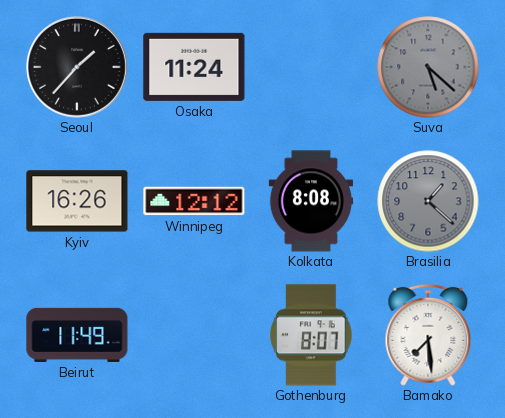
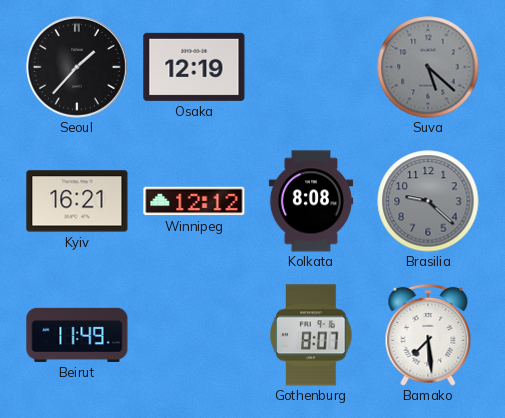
Osaka: 11:24 -> 12:19 (194, 67)
Kyiv: 16:26 -> 16:21 (77, 201)
Brasilia: 1:22 -> 9:22 (428, 201)
